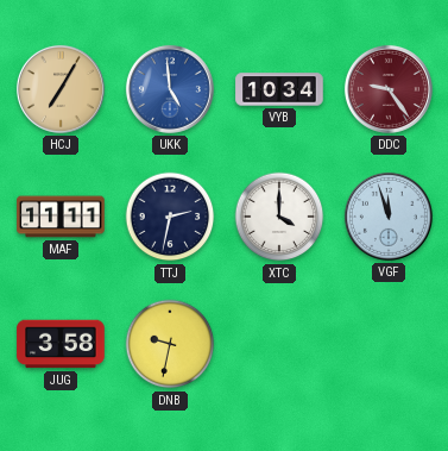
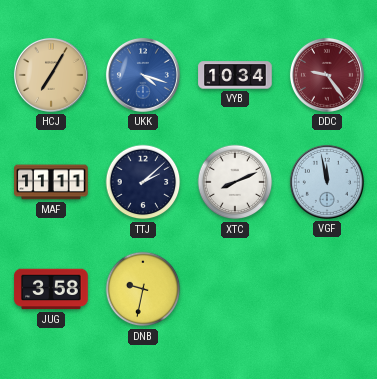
UKK: 4:59 -> 4:18 (143, 75)
TTJ: 2:32 -> 2:08 (143, 182)
XTC: 4:00 -> 8:11 (235, 182)
VGF: 11:57 -> 11:58 (327, 182)
